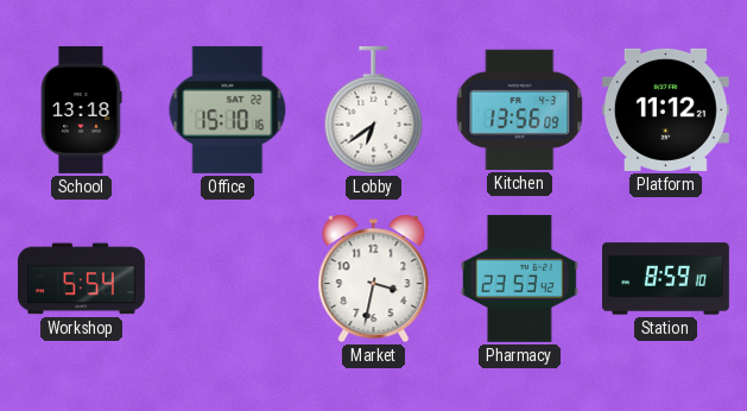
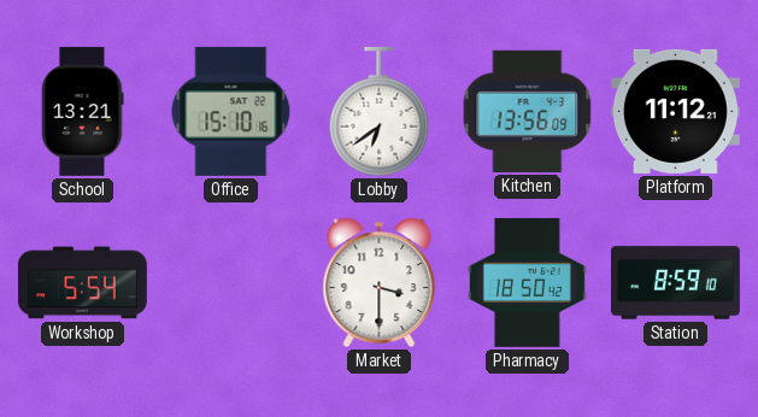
School: 13:18 -> 13:21 (83, 111)
Market: 3:32 -> 3:30 (380, 283)
Pharmacy: 23:53 -> 18:50 (527, 282)
